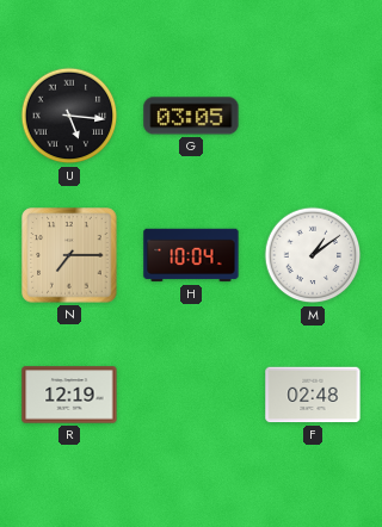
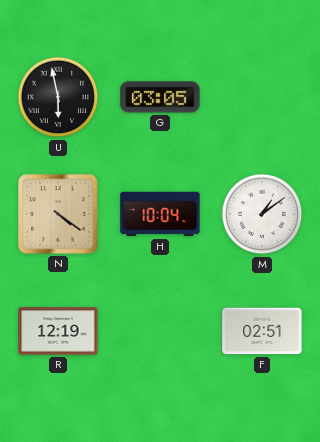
U: 5:16 -> 5:58 (58, 97)
N: 7:15 -> 4:21 (58, 214)
F: 02:48 -> 02:51 (262, 331)
